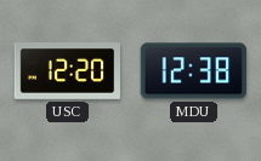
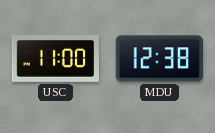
USC: 12:20 -> 11:00 (55, 59)
